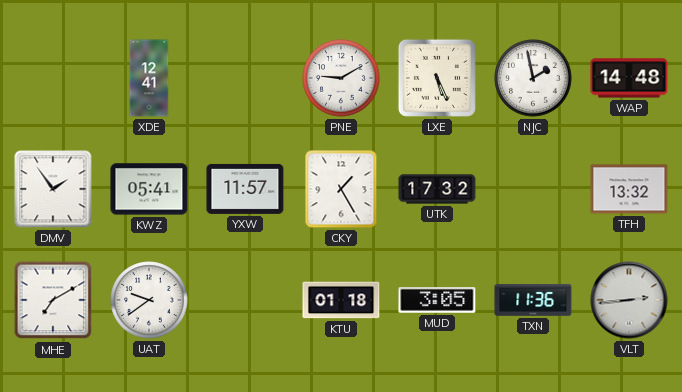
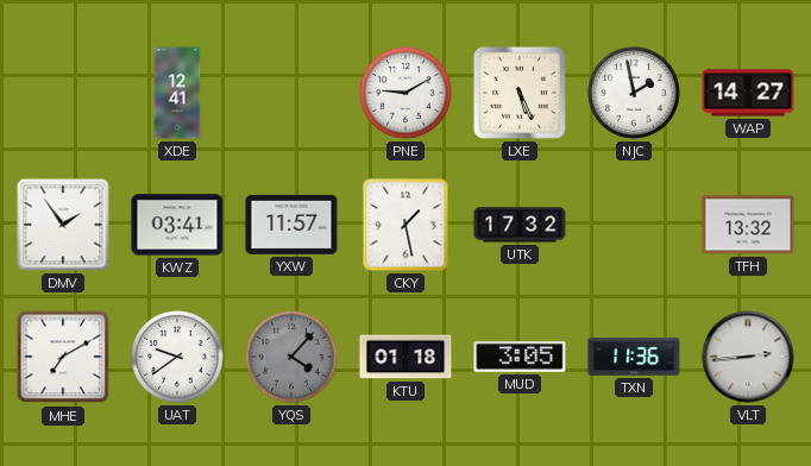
WAP: 14:48 -> 14:27 (748, 93)
KWZ: 05:41 -> 03:41 (177, 225)
CKY: 1:25 -> 1:28 (405, 225)
YQS: none -> 4:07 (291, 357)
